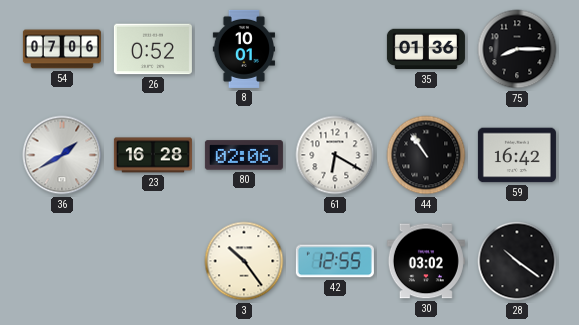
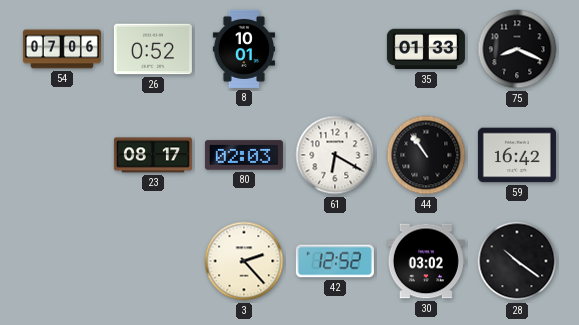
35: 01:36 -> 01:33 (426, 49)
75: 8:15 -> 8:19 (517, 49)
36: 1:40 -> none (62, 155)
23: 16:28 -> 08:17 (153, 155)
80: 02:06 -> 02:03 (244, 155)
3: 10:24 -> 2:23 (244, 261)
42: 12:55 -> 12:52 (335, 261)
